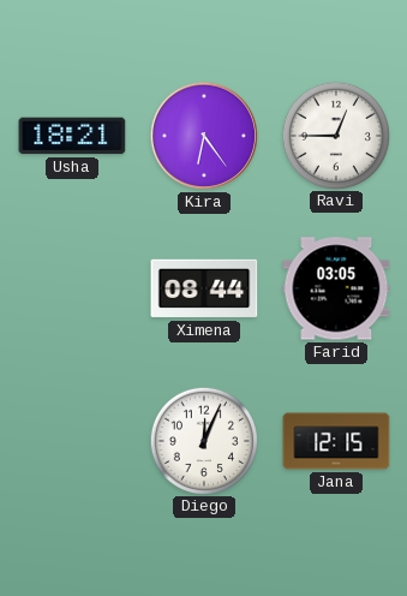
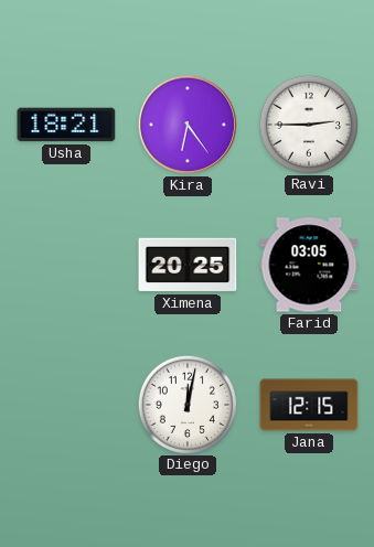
Ravi: 12:45 -> 2:45 (308, 124)
Ximena: 08:44 -> 20:25 (188, 265)
Diego: 12:04 -> 12:02 (186, 404)
